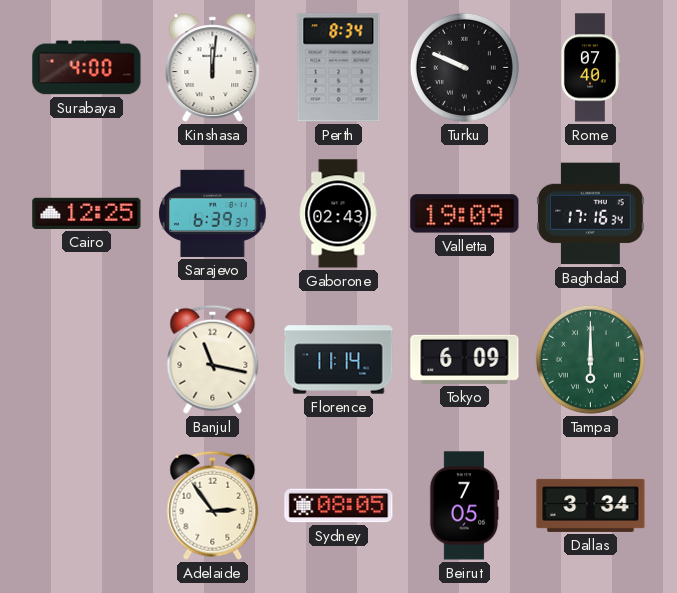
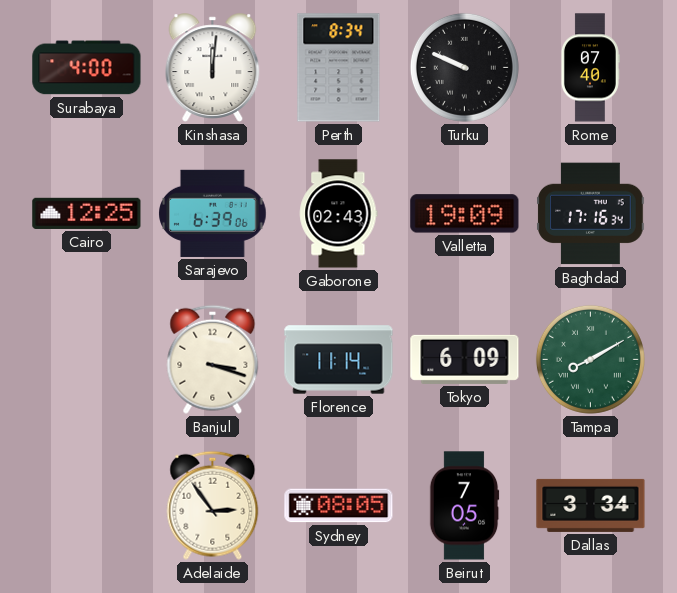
Sarajevo: 6:39:37 -> 6:39:06 (213, 213)
Banjul: 11:17 -> 3:18 (213, 359)
Tampa: 6:00 -> 8:10 (590, 359)
